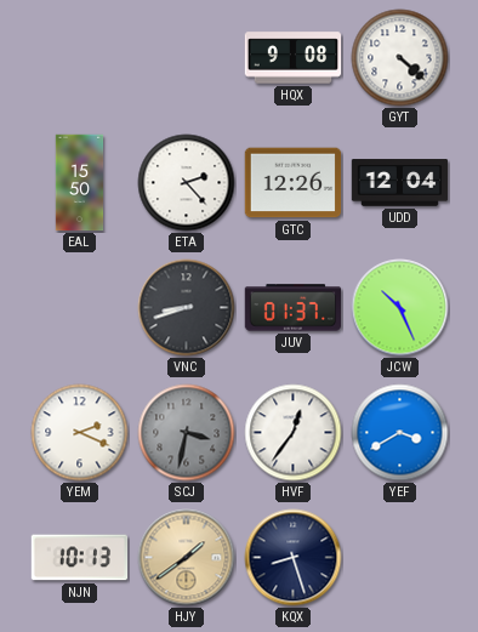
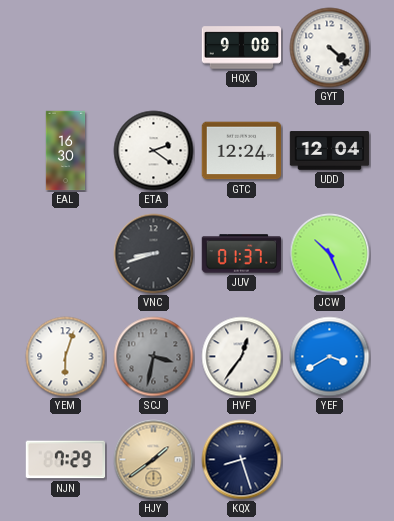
EAL: 15:50 -> 16:30 (66, 151)
ETA: 2:23 -> 2:21 (154, 151)
GTC: 12:26 -> 12:24 (242, 151)
YEM: 2:19 -> 6:03 (66, 357)
NJN: 10:13 -> 7:29 (66, 460)
